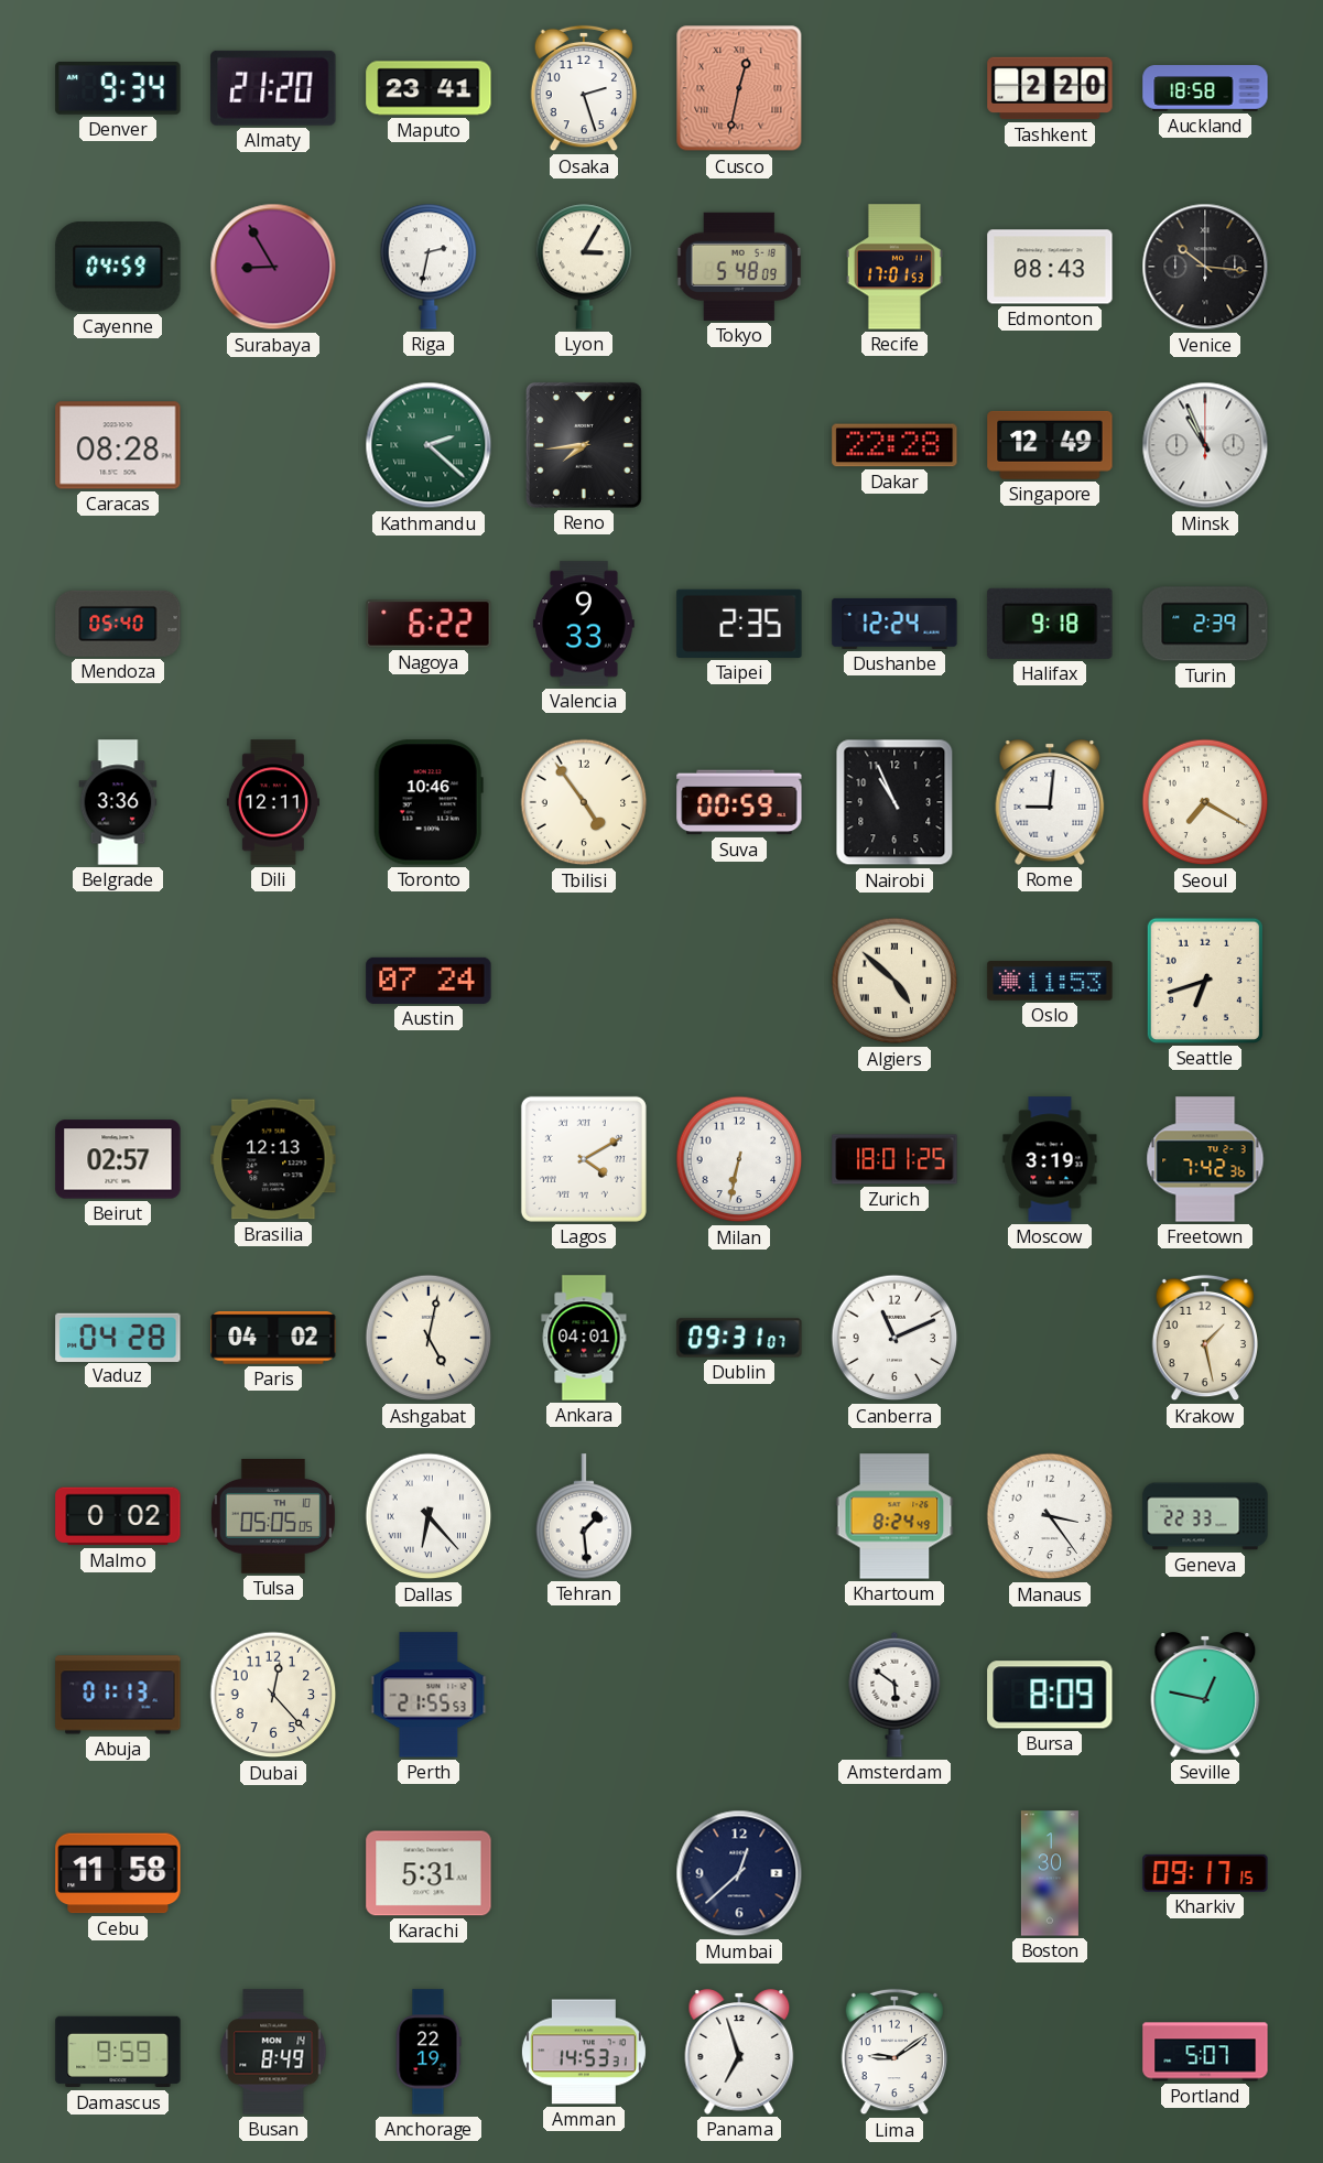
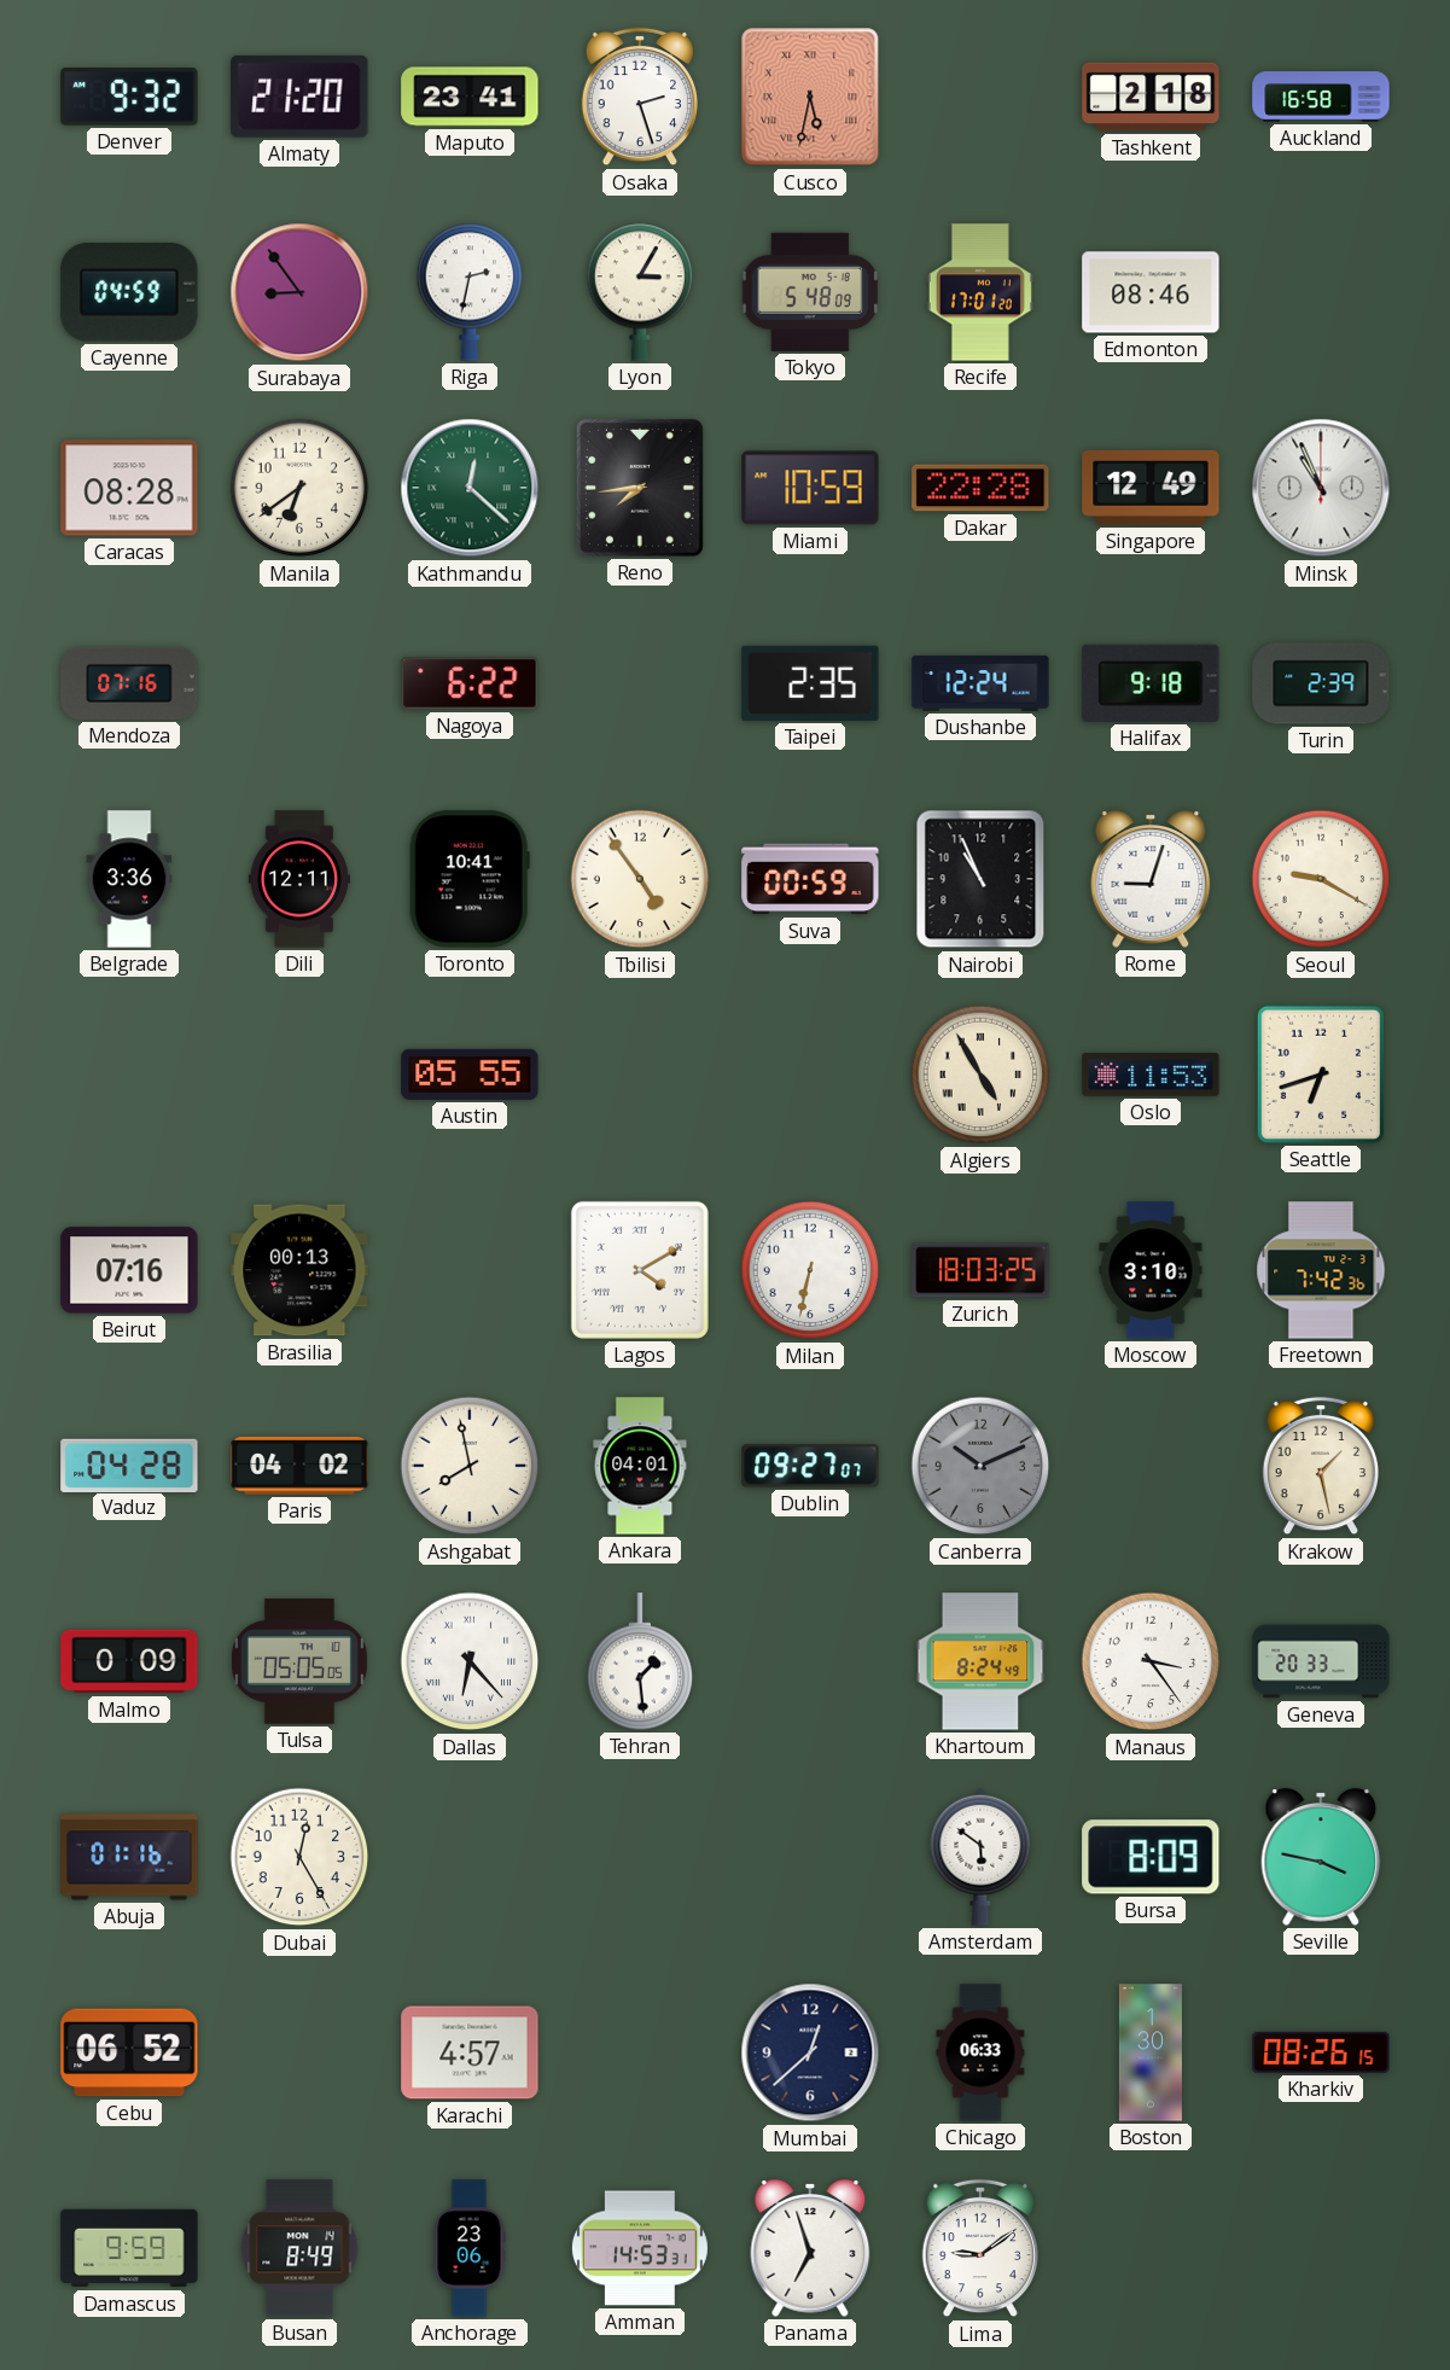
Denver: 9:34 -> 9:32 (129, 98)
Cusco: 12:32 -> 5:32 (810, 97)
Tashkent: 2:20 -> 2:18 (1151, 97)
Auckland: 18:58 -> 16:58 (1321, 97)
Surabaya: 8:55 -> 8:54 (299, 292)
Recife: 17:01:53 -> 17:01:20 (980, 292)
Edmonton: 08:43 -> 08:46 (1151, 292)
Venice: 10:16 -> none (1205, 267)
Manila: none -> 6:39 (299, 488)
Kathmandu: 2:22 -> 12:22 (470, 488)
Miami: none -> 10:59 (810, 488)
Mendoza: 05:40 -> 07:16 (129, 683)
Valencia: 9:33 -> none (584, 624)
Toronto: 10:46 -> 10:41 (470, 879)
Rome: 9:01 -> 9:03 (1151, 879)
Seoul: 7:20 -> 9:20 (1321, 879)
Austin: 07:24 -> 05:55 (470, 1075)
Algiers: 4:52 -> 4:55 (980, 1075)
Beirut: 02:57 -> 07:16 (129, 1270)
Brasilia: 12:13 -> 00:13 (299, 1270)
Zurich: 18:01 -> 18:03 (980, 1270)
Moscow: 3:19 -> 3:10 (1151, 1270)
Ashgabat: 5:02 -> 7:58 (470, 1466)
Dublin: 09:31 -> 09:27 (810, 1466)
Canberra: 11:11 -> 10:11 (980, 1466)
Canberra dial: white -> grey (980, 1466)
Malmo: 0:02 -> 0:09 (129, 1661)
Geneva: 22:33 -> 20:33 (1321, 1661)
Abuja: 01:13 -> 01:16 (129, 1857)
Dubai: 12:23 -> 12:25 (299, 1857)
Perth: 21:55 -> none (429, 1695)
Seville: 12:47 -> 3:47 (1321, 1857)
Cebu: 11:58 -> 06:52 (129, 2052)
Karachi: 5:31 -> 4:57 (470, 2052)
Chicago: none -> 06:33 (980, 2052)
Kharkiv: 09:17 -> 08:26 (1321, 2052)
Anchorage: 22:19 -> 23:06 (470, 2248)
Portland: 5:07 -> none (1205, 2052)
